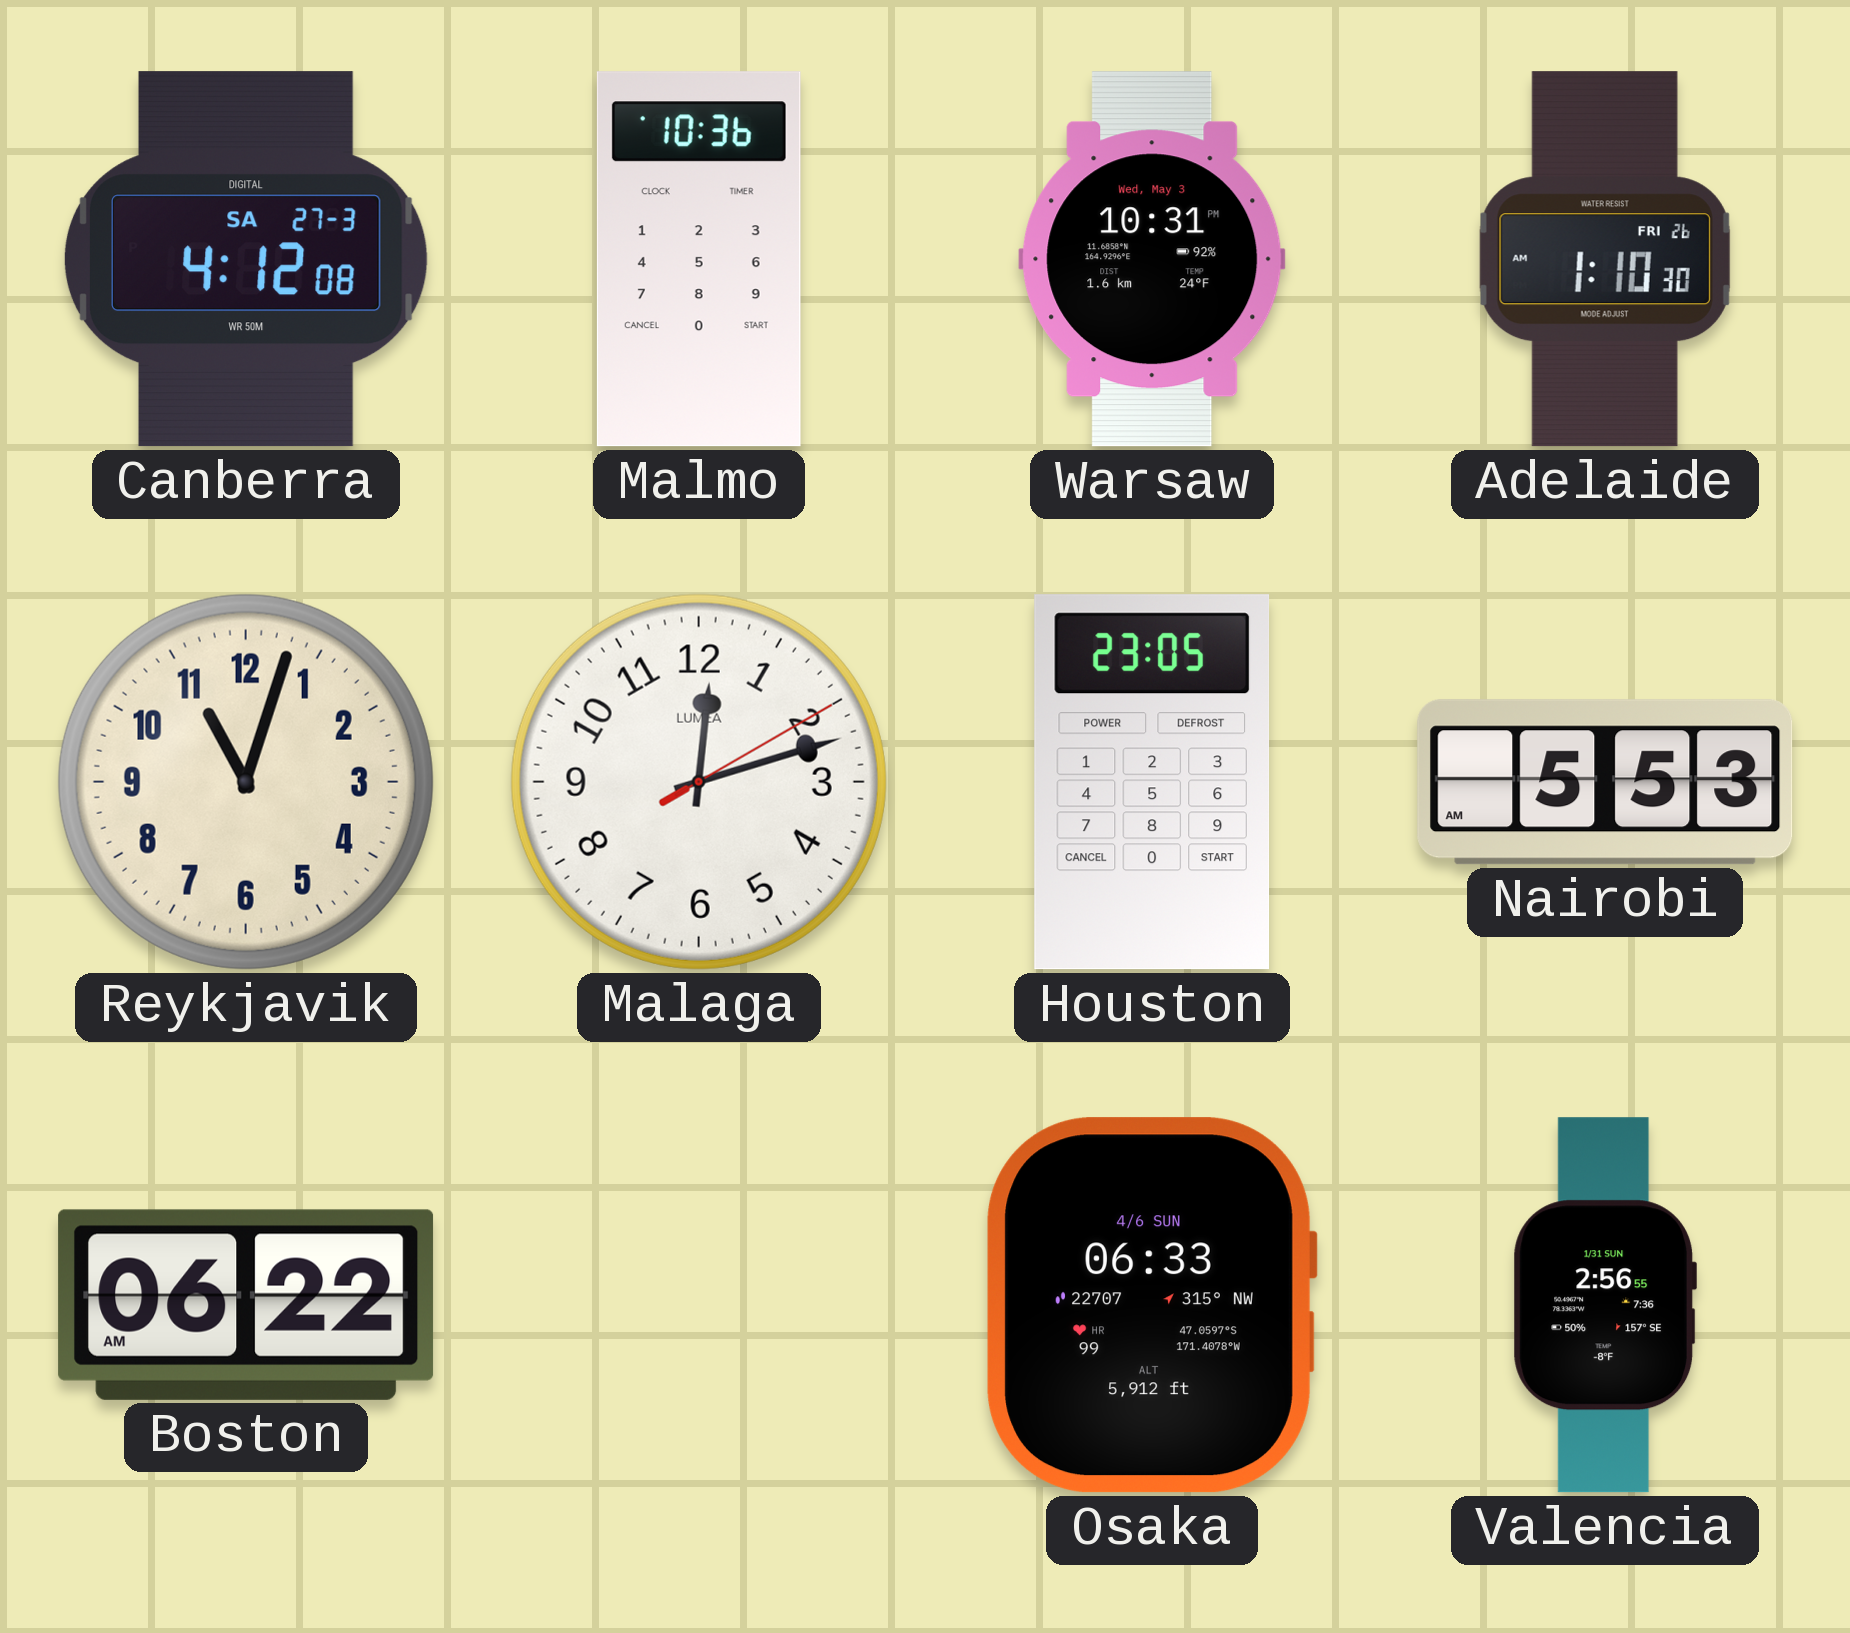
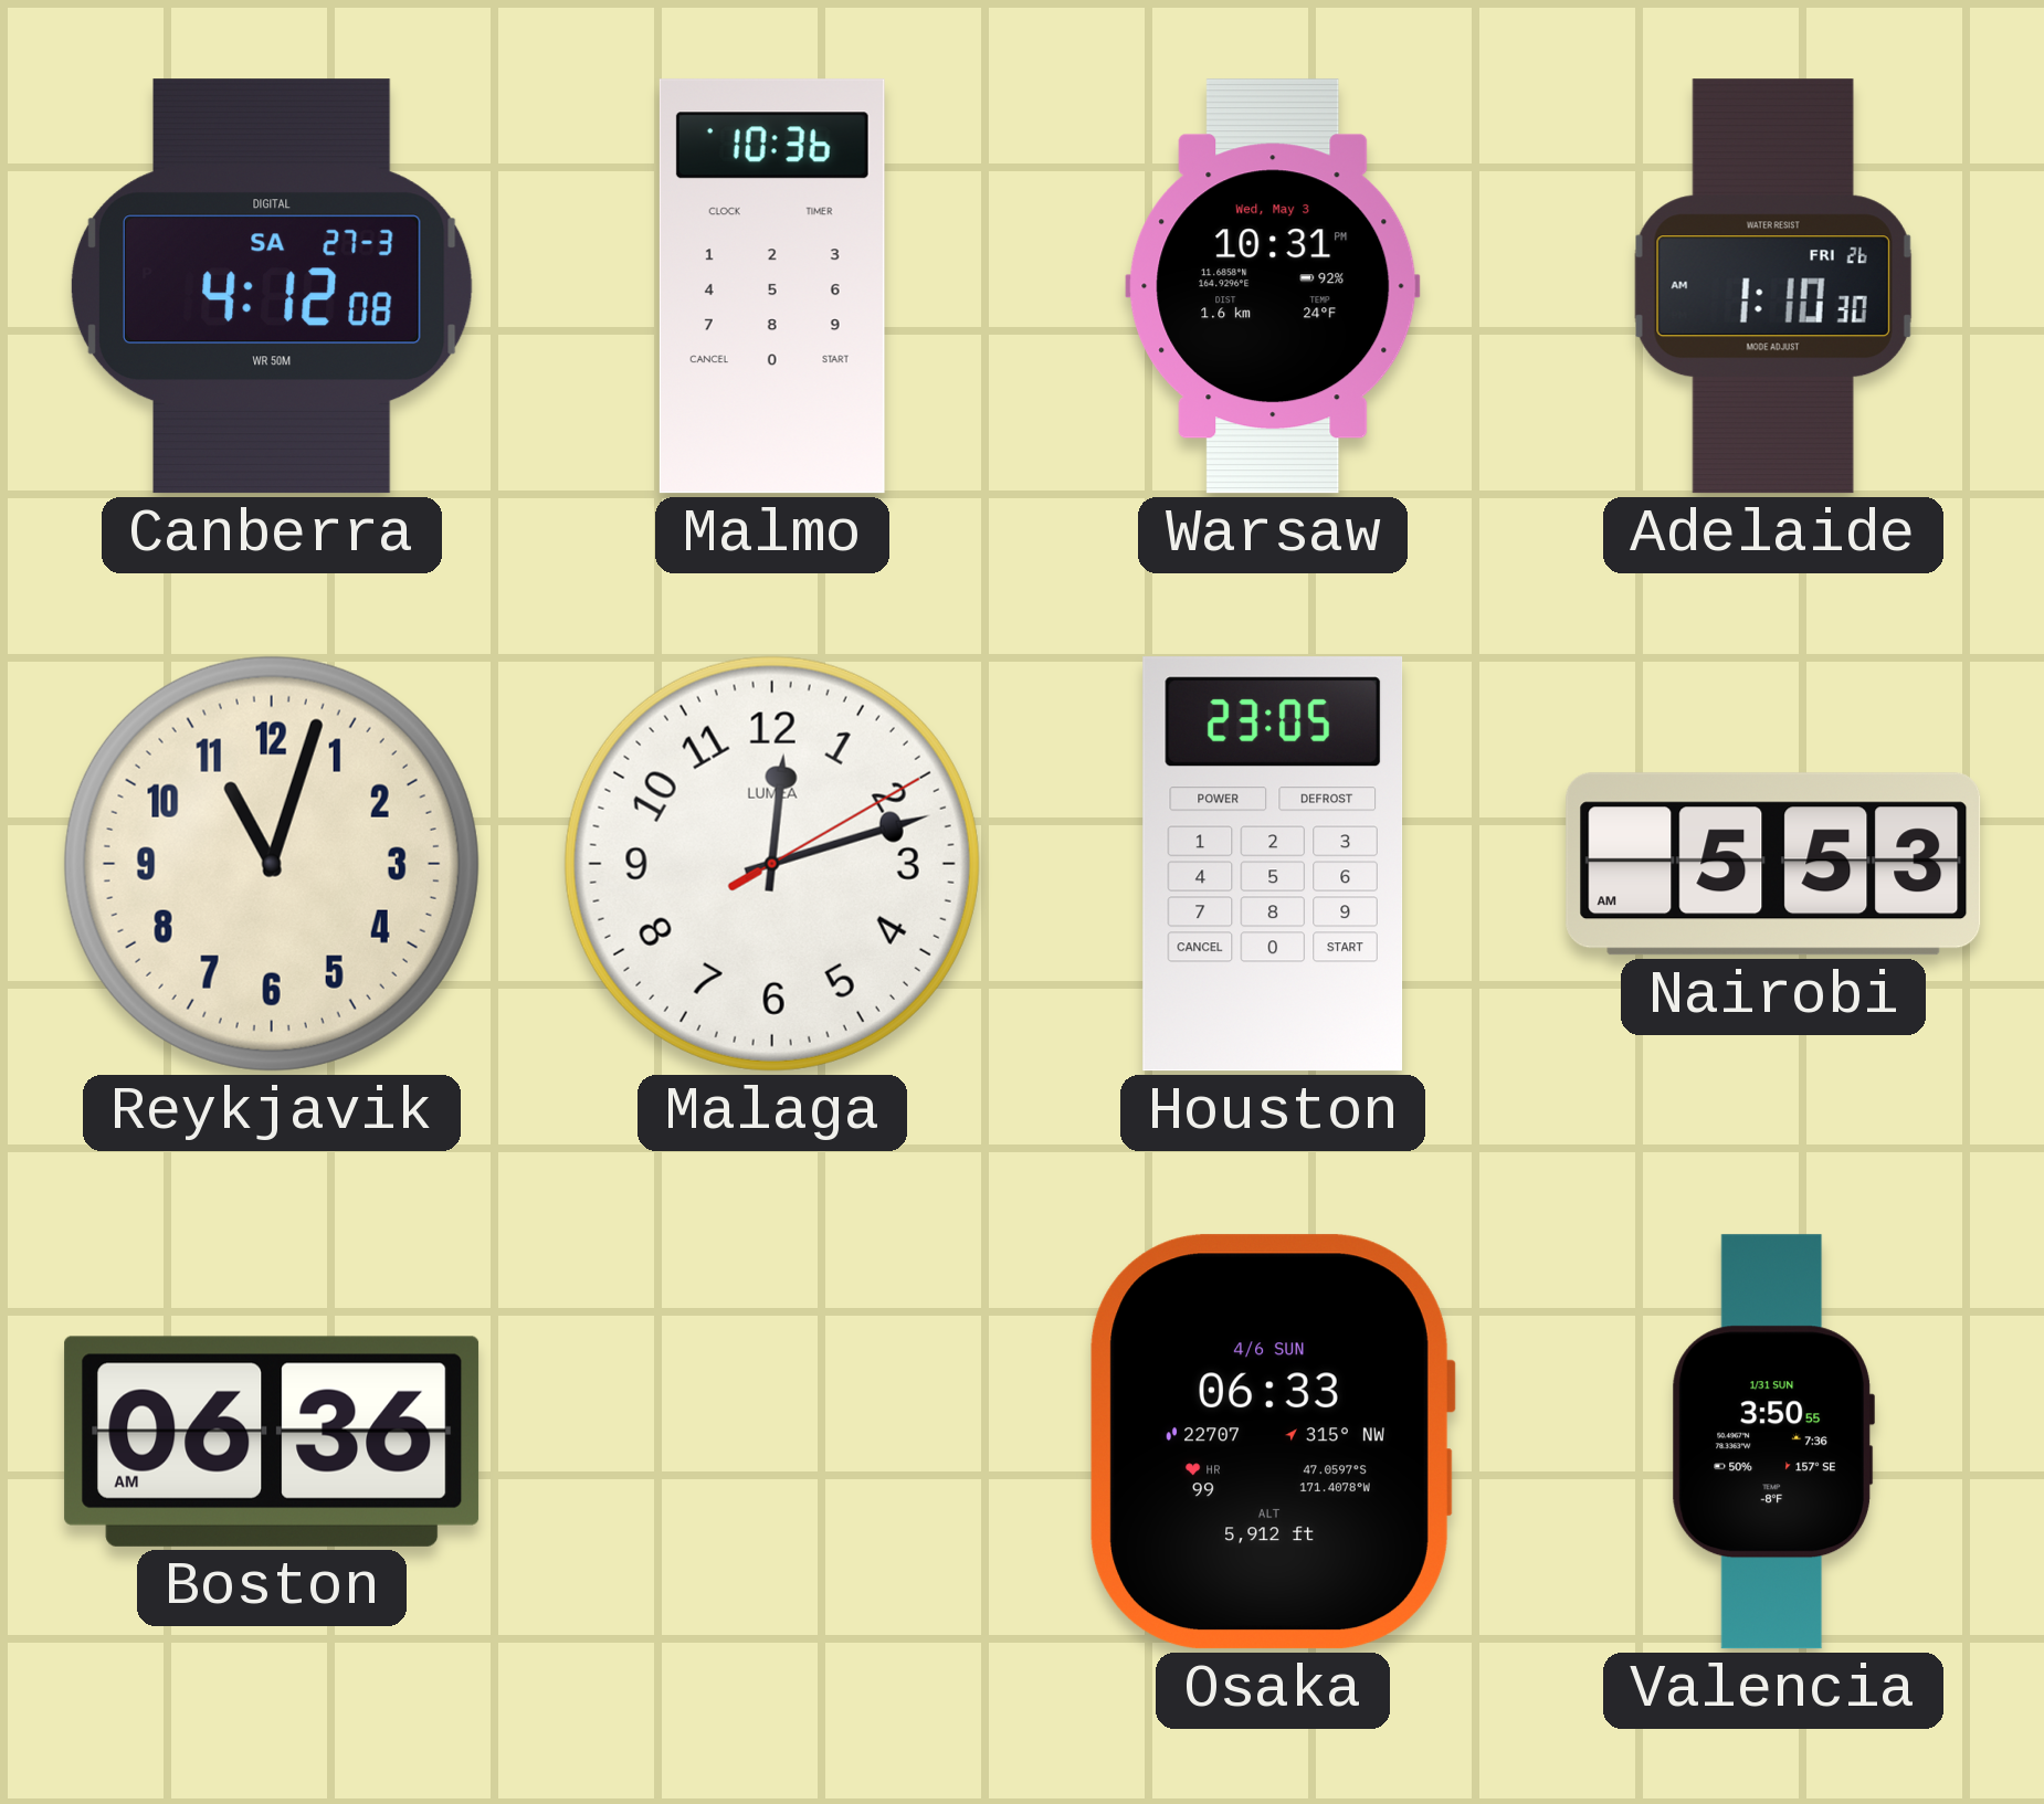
Boston: 06:22 -> 06:36 (272, 1442)
Valencia: 2:56 -> 3:50 (1772, 1442)
